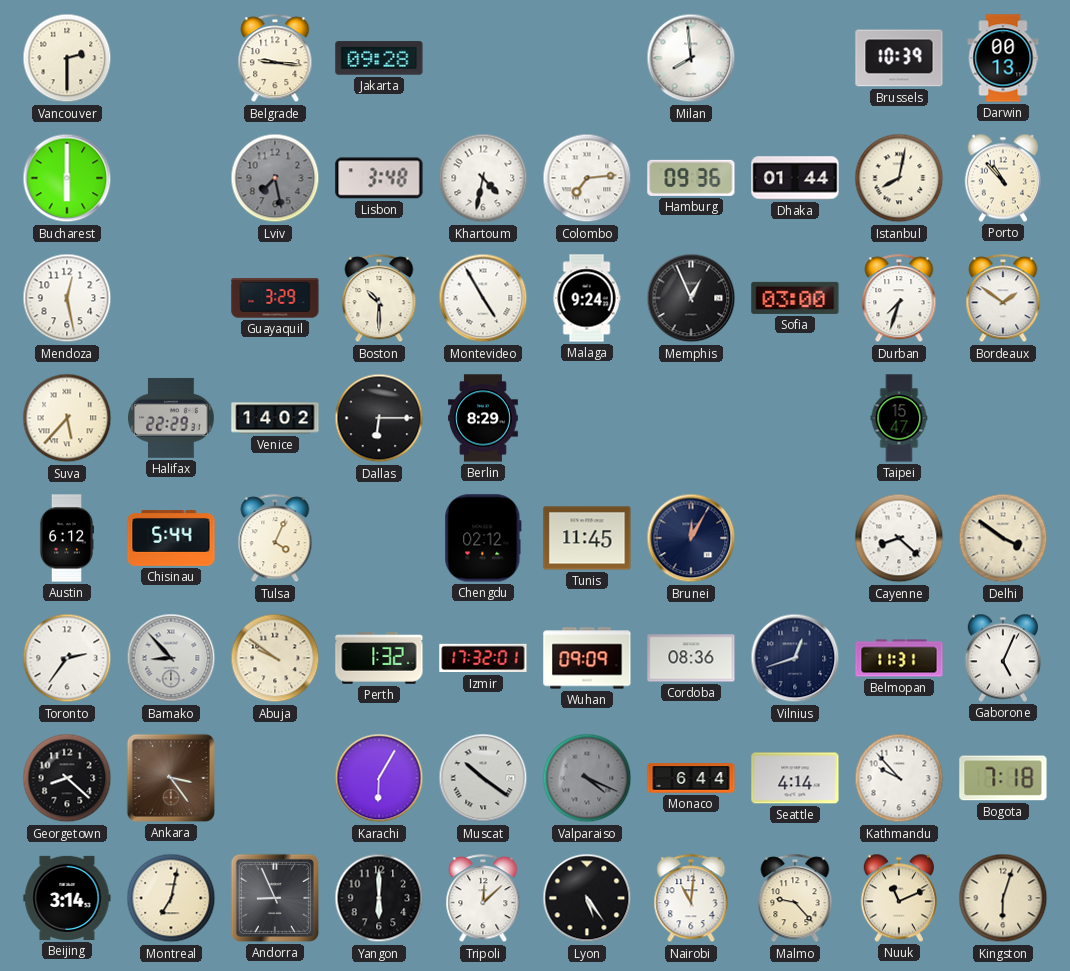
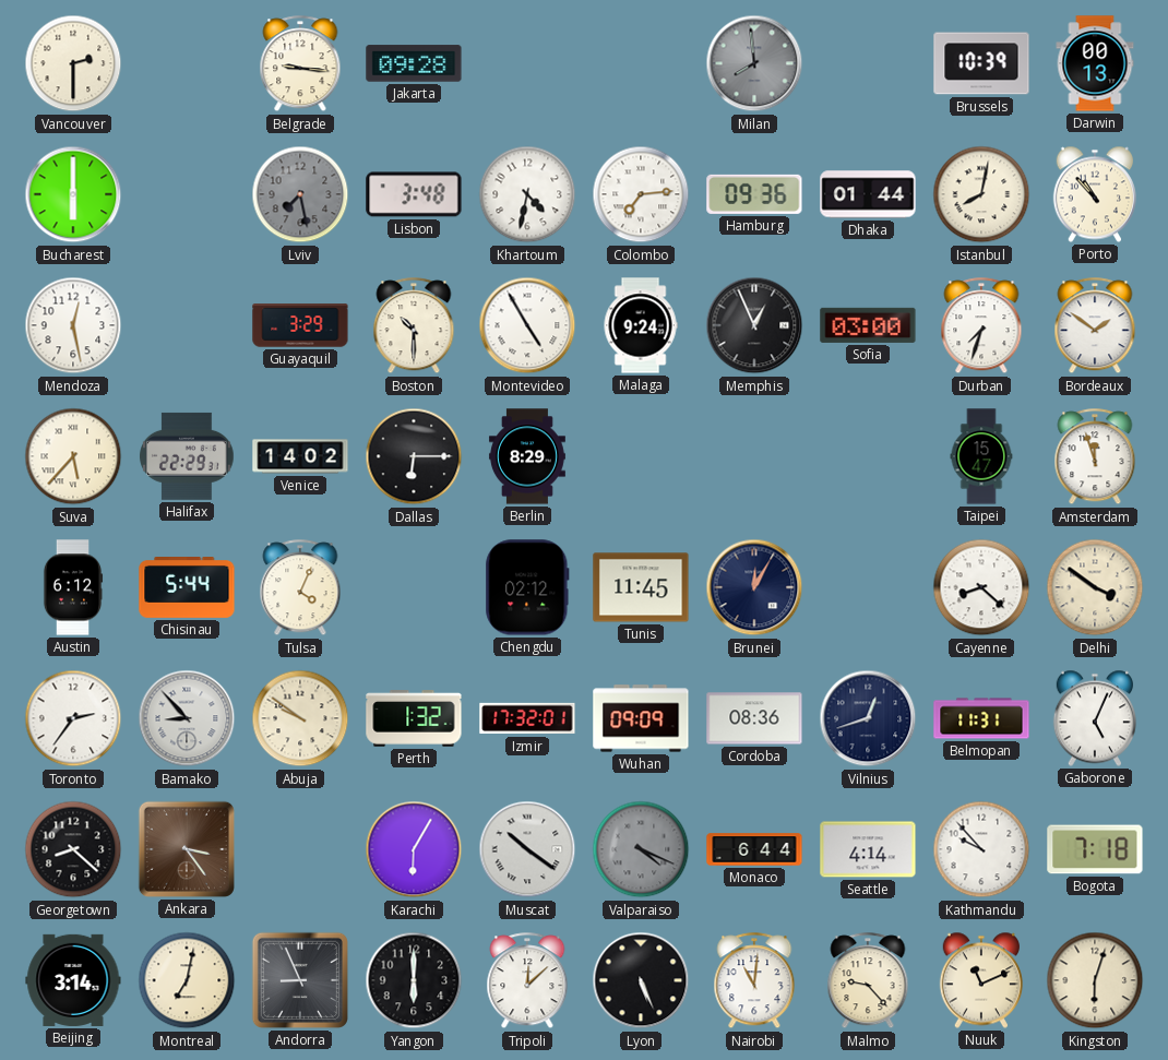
Milan dial: white -> grey (754, 63)
Amsterdam: none -> 11:57 (1095, 457)
Lyon: 5:24 -> 5:26 (641, 980)
